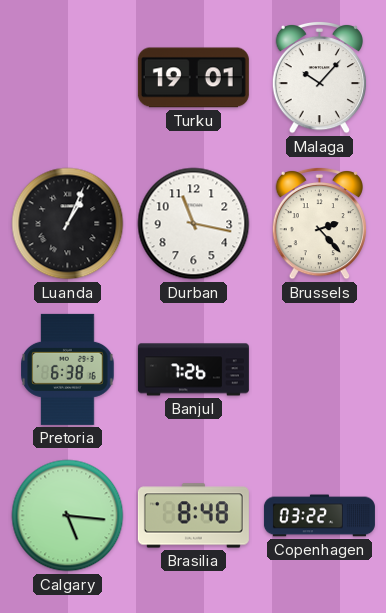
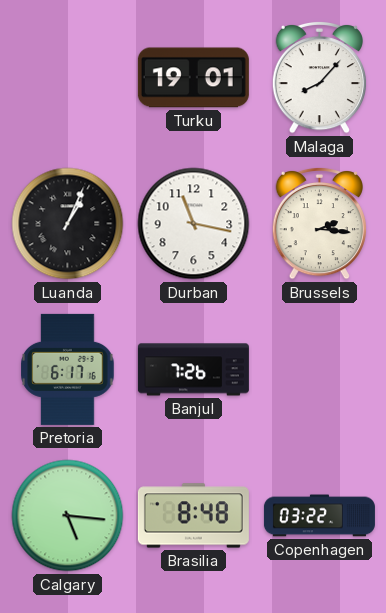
Malaga: 10:07 -> 8:07 (319, 77)
Brussels: 2:23 -> 2:16 (319, 223)
Pretoria: 6:38 -> 6:17 (68, 369)
